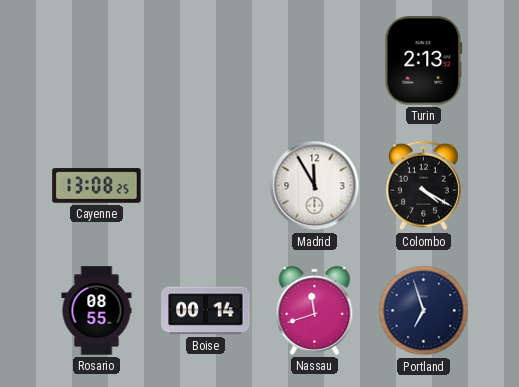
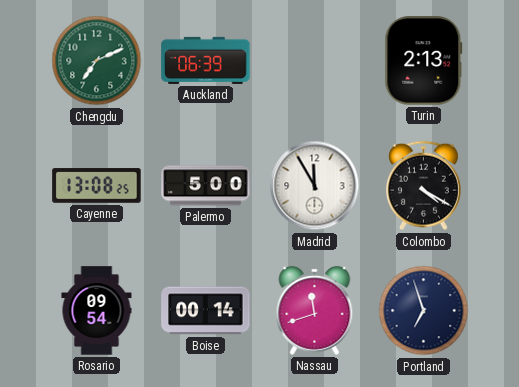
Chengdu: none -> 7:11 (97, 61)
Auckland: none -> 06:39 (206, 60)
Palermo: none -> 5:00 (206, 186)
Rosario: 08:55 -> 09:54 (97, 311)
